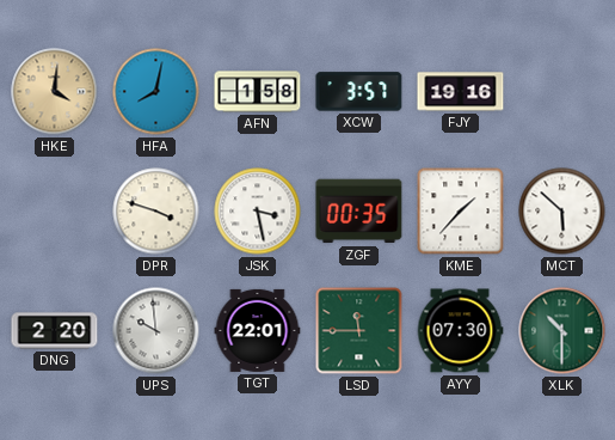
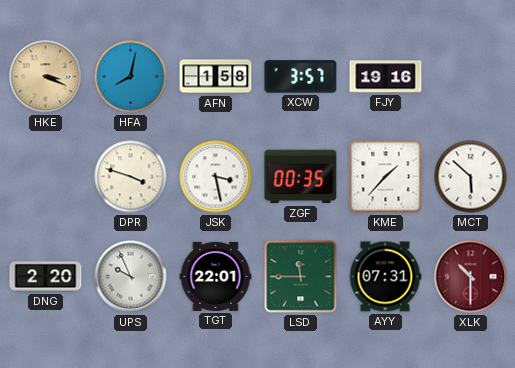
HKE: 4:01 -> 3:19 (46, 77)
UPS: 9:59 -> 9:56 (131, 277)
AYY: 07:30 -> 07:31 (385, 277)
XLK dial: green -> burgundy (471, 277)
